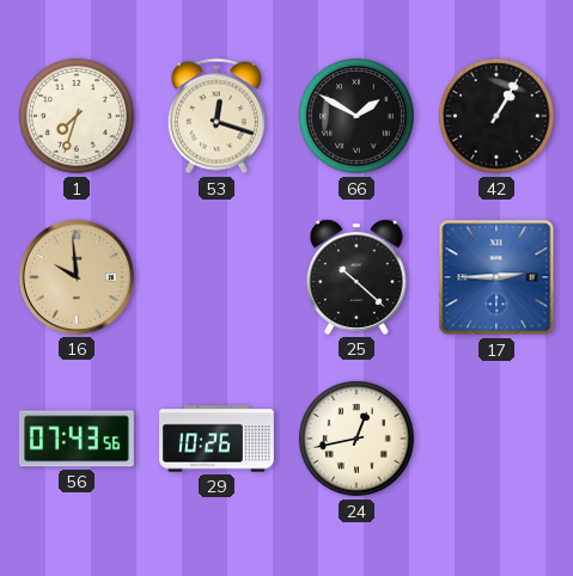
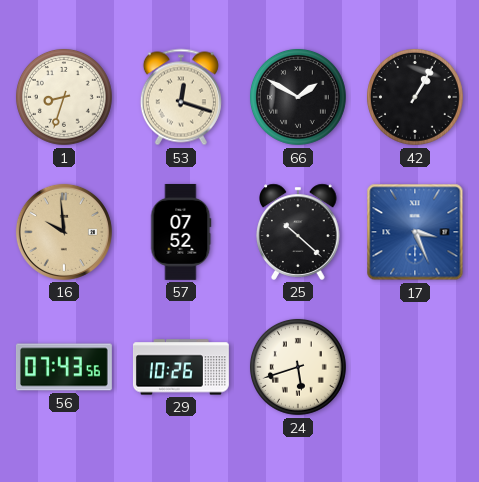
1: 7:33 -> 8:33 (64, 97)
57: none -> 07:52 (181, 232)
17: 2:45 -> 3:26 (415, 232)
24: 12:43 -> 5:42 (298, 367)
